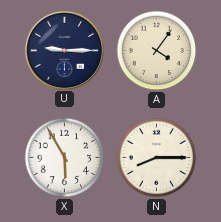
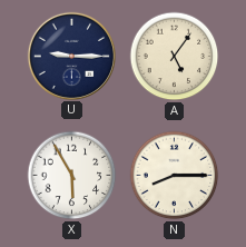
A: 4:06 -> 5:06 (175, 57)
